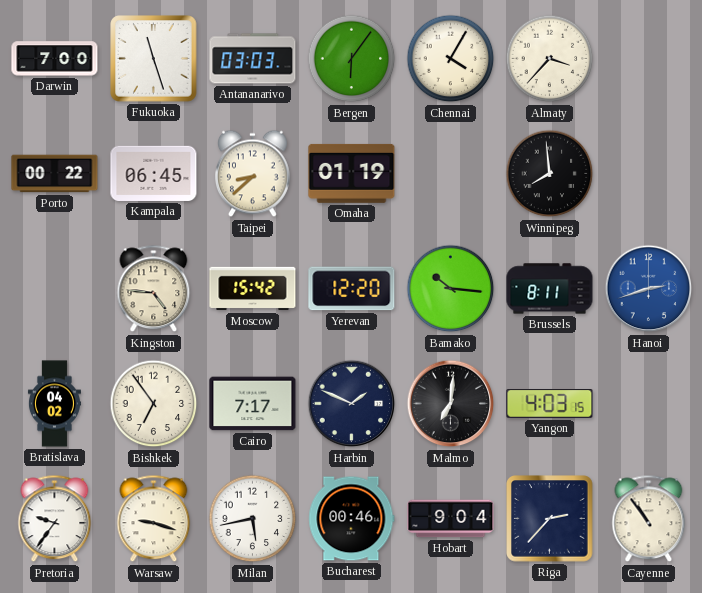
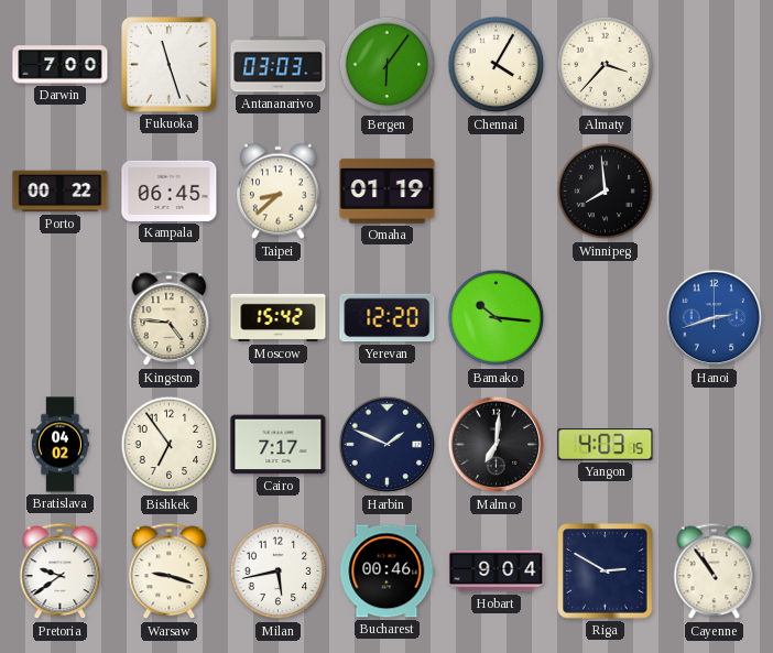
Brussels: 8:11 -> none (550, 289)
Pretoria: 9:36 -> 9:39 (61, 572)
Riga: 2:37 -> 2:50 (606, 572)
